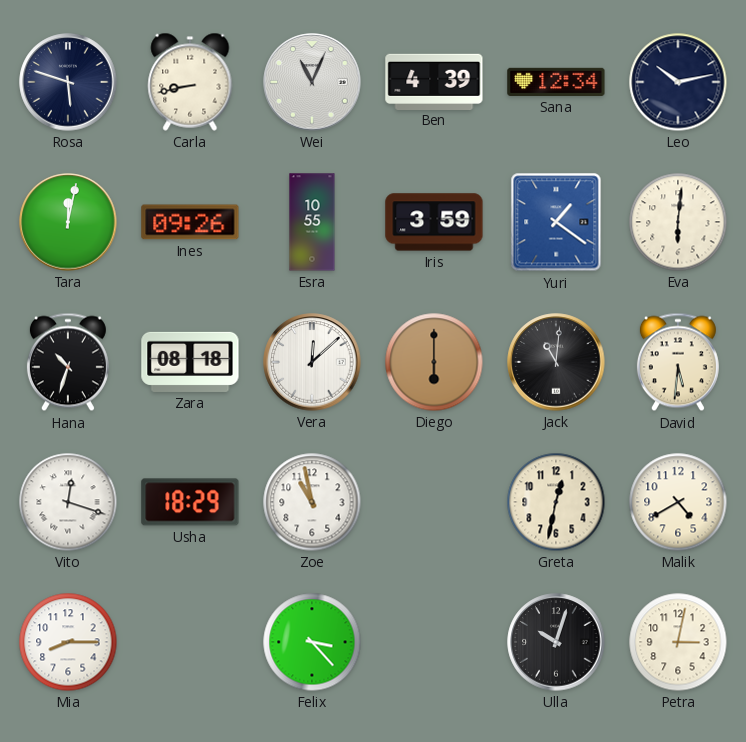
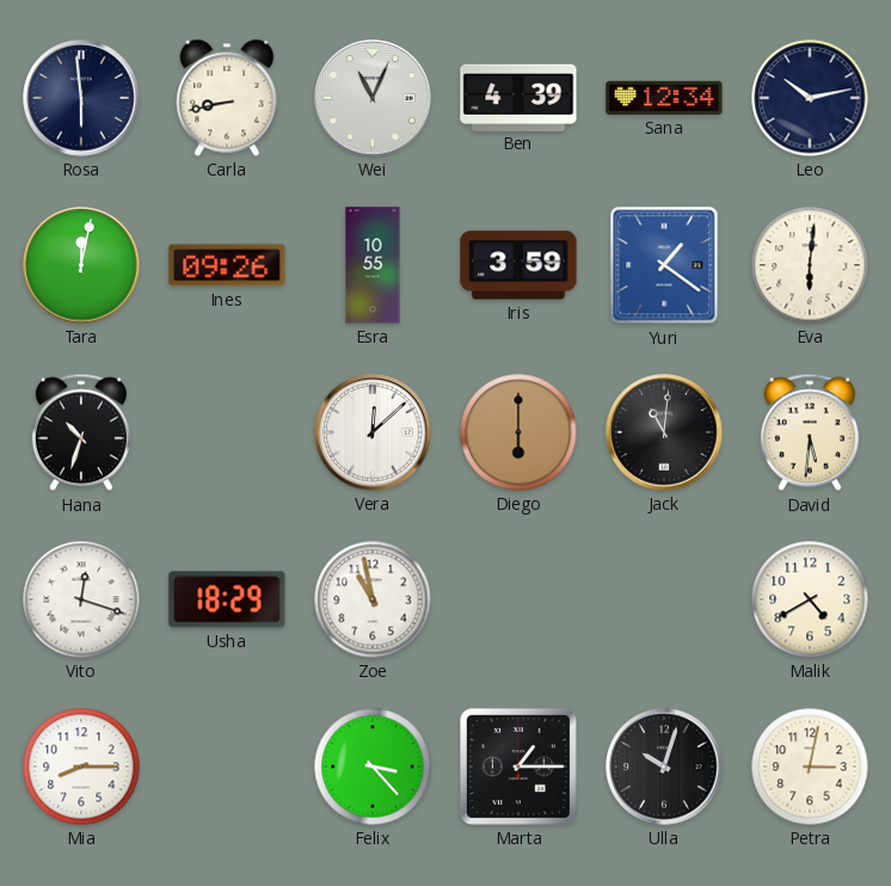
Rosa: 5:48 -> 5:59 (81, 98)
Zara: 08:18 -> none (190, 362)
Greta: 12:32 -> none (556, 502)
Marta: none -> 1:15 (518, 767)
